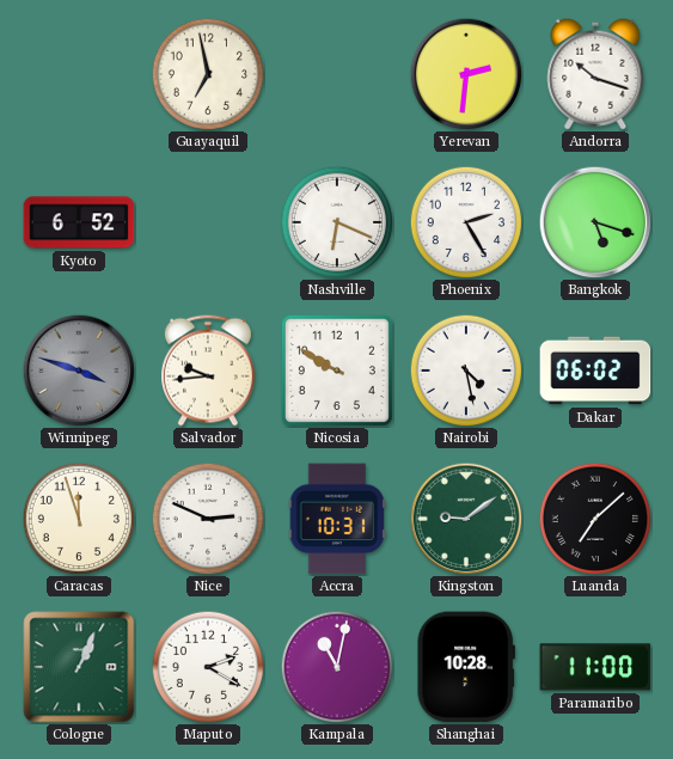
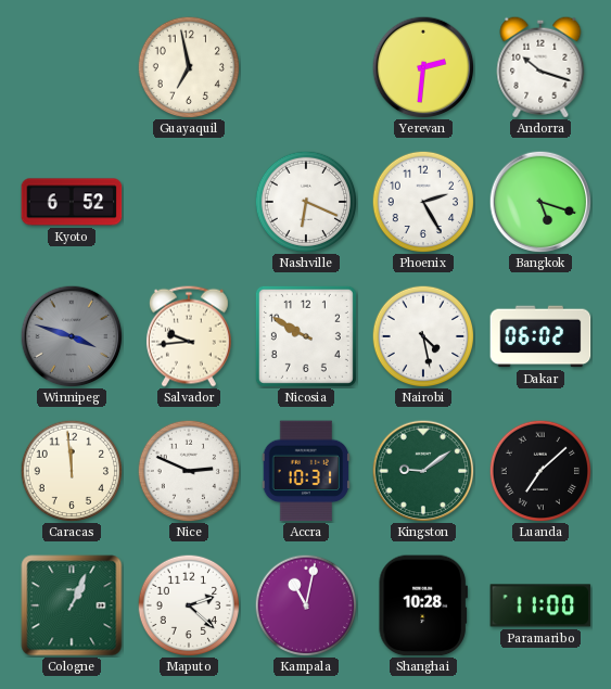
Caracas: 11:57 -> 11:59 (72, 471)
Maputo: 2:20 -> 2:22 (189, 605)
